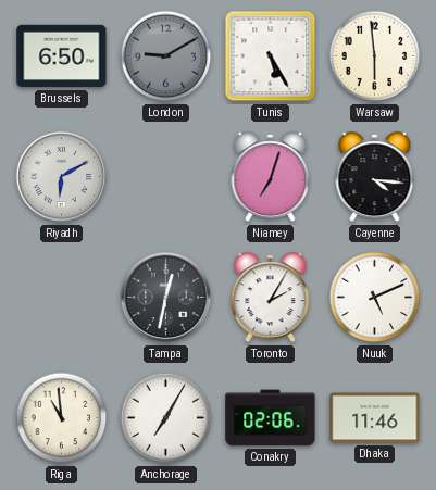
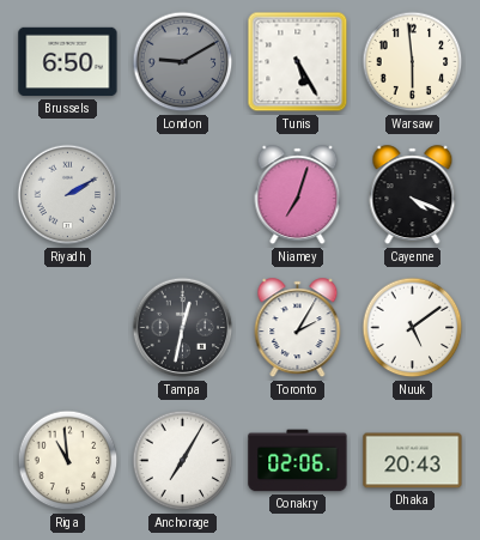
Riyadh: 6:10 -> 2:10 (68, 195)
Cayenne: 4:16 -> 4:19 (413, 195)
Nuuk: 5:11 -> 5:09 (413, 328)
Dhaka: 11:46 -> 20:43 (413, 461)
